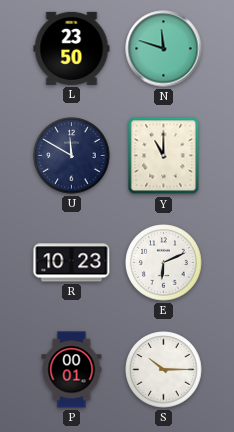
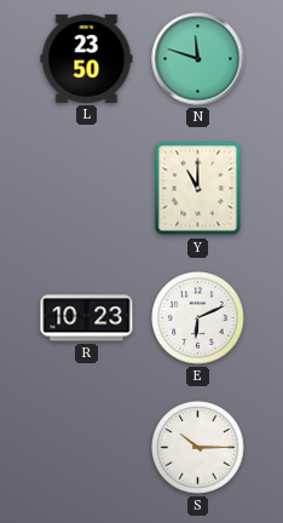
U: 11:50 -> none (72, 156)
P: 00:01 -> none (72, 370)
